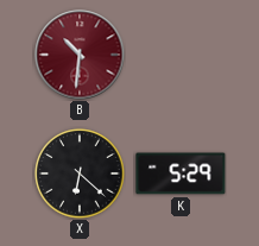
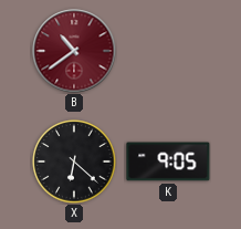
B: 10:31 -> 10:39 (74, 51)
K: 5:29 -> 9:05 (168, 162)
